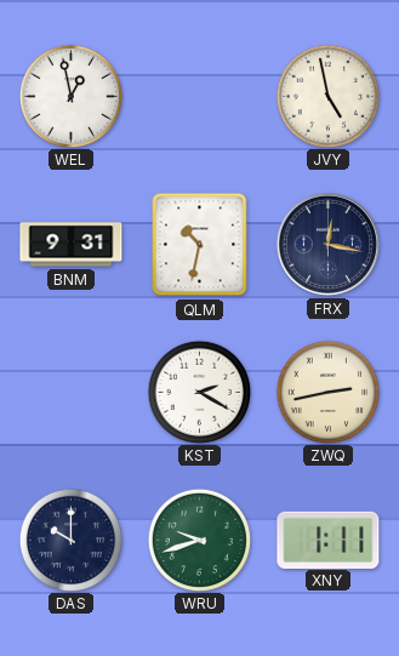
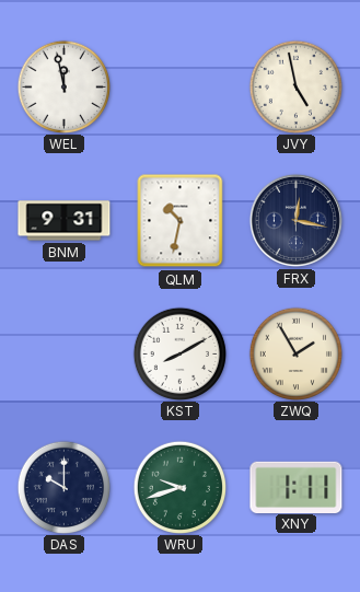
WEL: 12:58 -> 11:58 (63, 86)
KST: 2:20 -> 8:10 (179, 353)
ZWQ: 2:43 -> 1:55 (295, 353)
